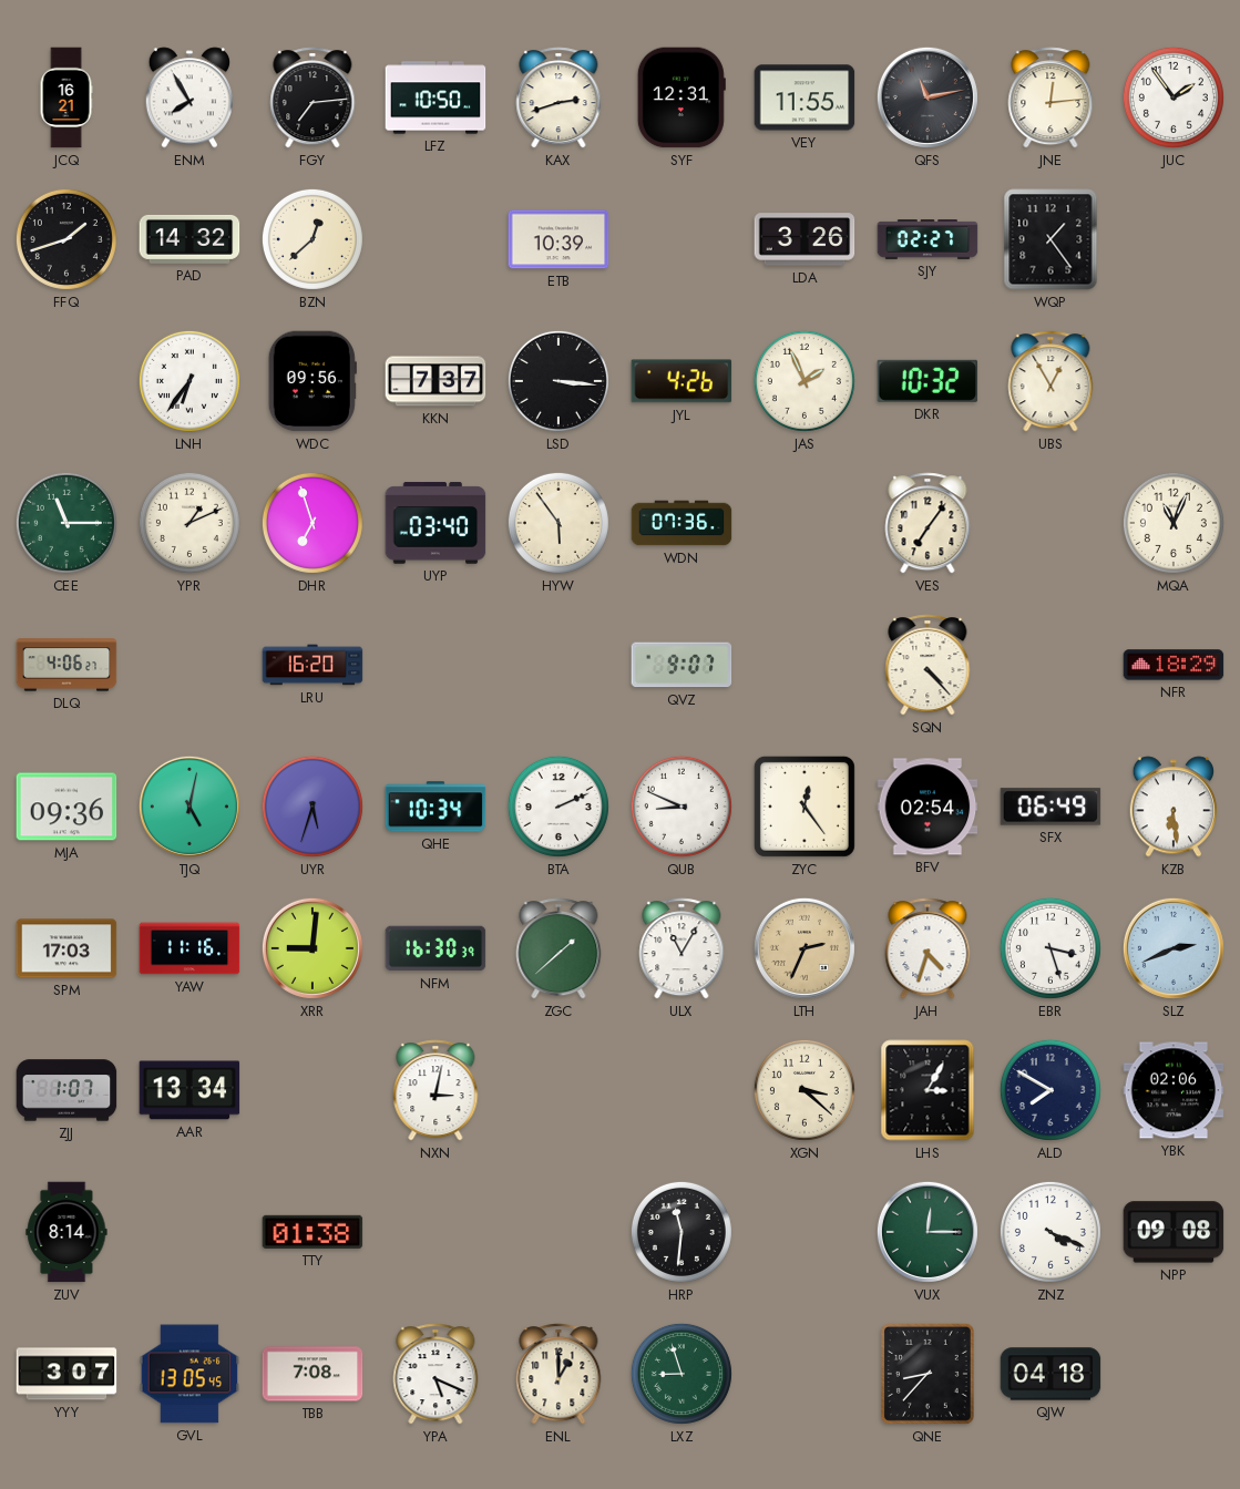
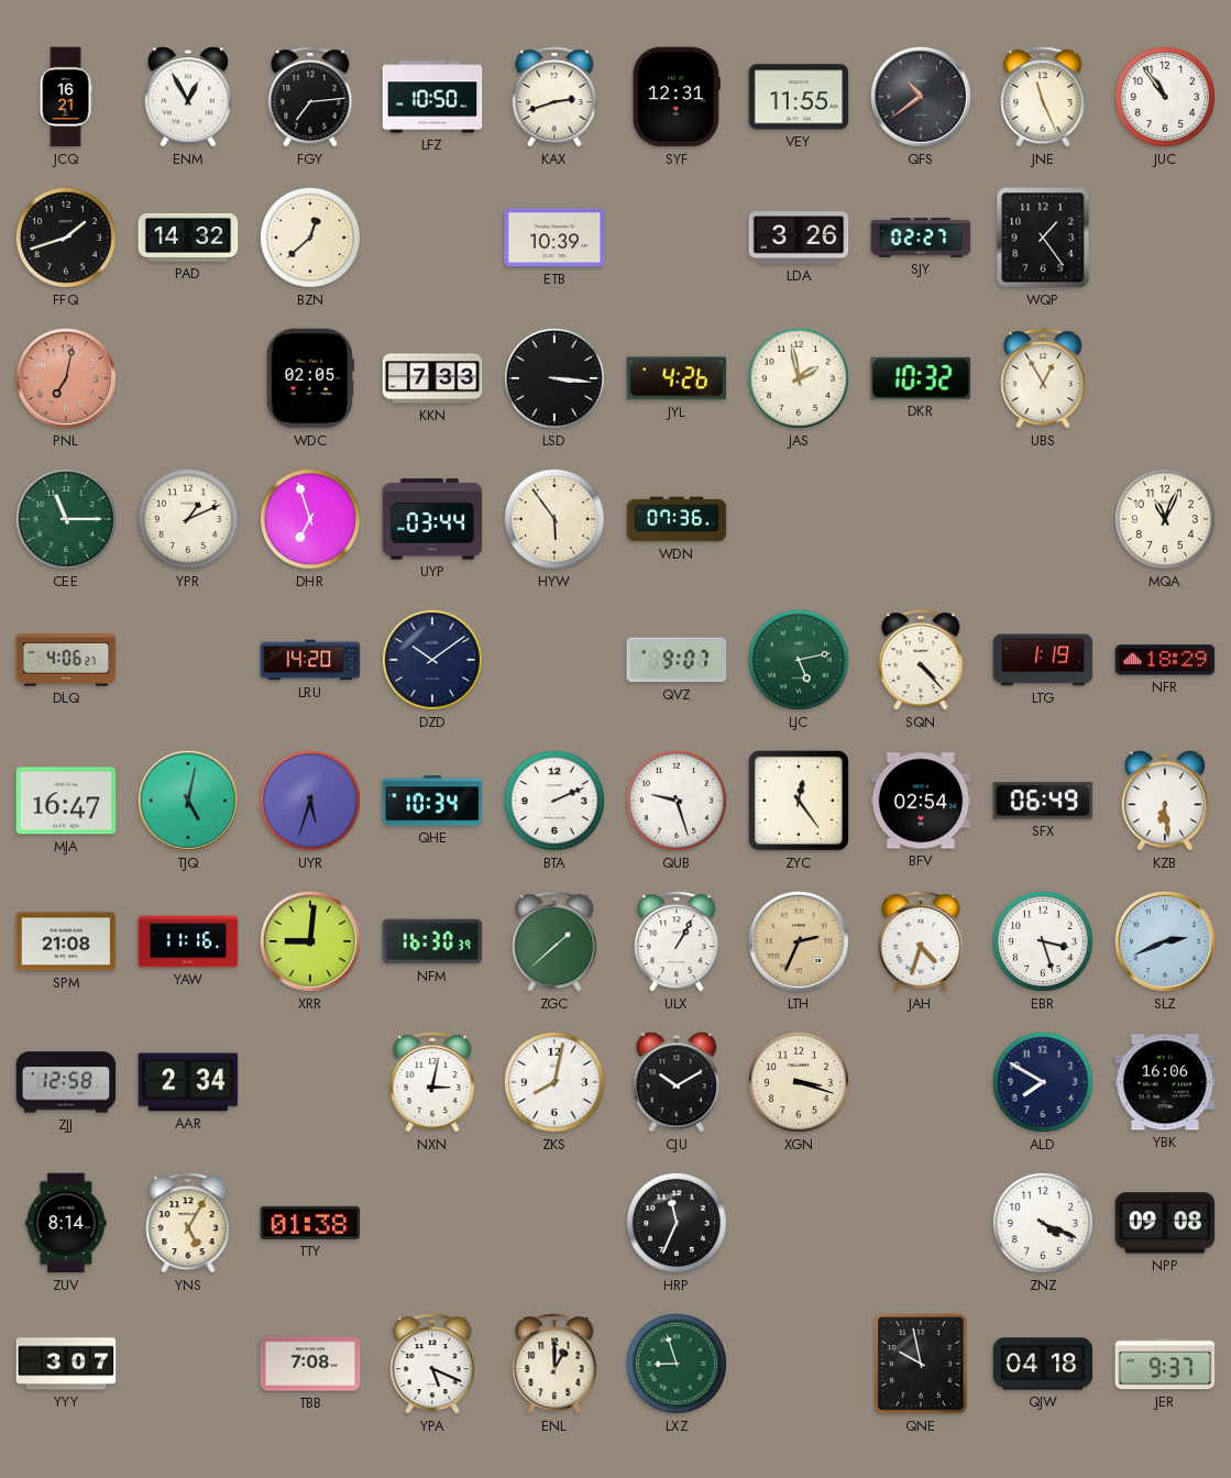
ENM: 7:55 -> 12:55 (187, 97)
QFS: 11:13 -> 10:39 (921, 97)
JNE: 12:14 -> 11:26 (1043, 97)
JUC: 1:54 -> 10:54 (1165, 97)
PNL: none -> 7:02 (66, 378)
LNH: 6:36 -> none (189, 381)
WDC: 09:56 -> 02:05 (310, 378)
KKN: 7:37 -> 7:33 (432, 378)
JAS: 1:56 -> 1:58 (799, 378)
UYP: 03:40 -> 03:44 (432, 519)
VES: 7:06 -> none (928, 523)
LRU: 16:20 -> 14:20 (310, 660)
DZD: none -> 10:09 (432, 660)
LJC: none -> 5:13 (799, 660)
LTG: none -> 1:19 (1043, 660)
MJA: 09:36 -> 16:47 (66, 801)
QUB: 8:49 -> 9:27 (677, 801)
SPM: 17:03 -> 21:08 (66, 941)
ULX: 11:05 -> 1:05 (677, 941)
ZJJ: 1:07 -> 12:58 (66, 1082)
AAR: 13:34 -> 2:34 (188, 1082)
ZKS: none -> 8:02 (554, 1082)
CJU: none -> 10:10 (675, 1082)
XGN: 3:22 -> 3:18 (799, 1082)
LHS: 3:05 -> none (928, 1090)
YBK: 02:06 -> 16:06 (1165, 1082)
YNS: none -> 5:05 (188, 1223)
HRP: 11:31 -> 11:34 (677, 1223)
VUX: 12:15 -> none (928, 1232)
GVL: 13:05 -> none (189, 1374)
QNE: 8:37 -> 9:58 (921, 1364)
JER: none -> 9:37 (1165, 1364)
